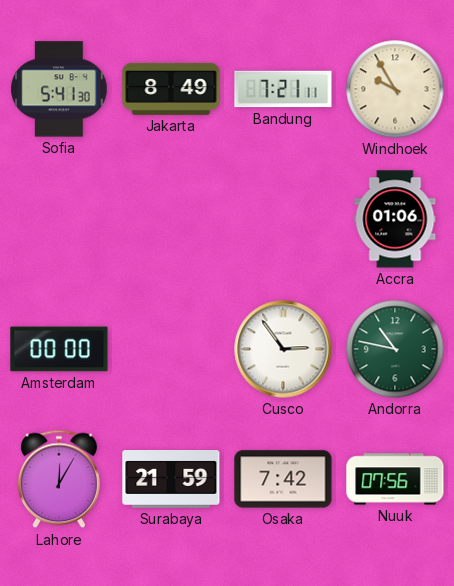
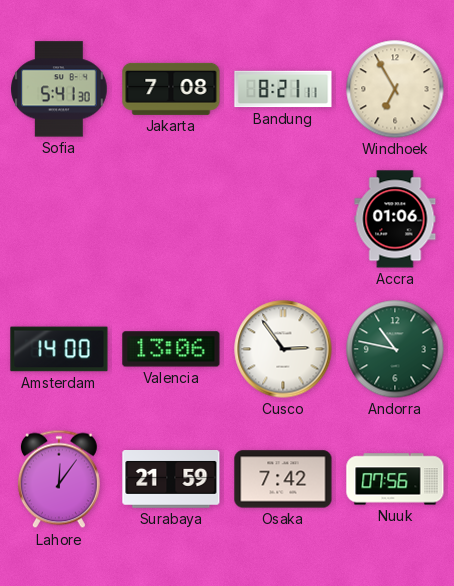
Jakarta: 8:49 -> 7:08 (171, 89)
Bandung: 7:21 -> 8:21 (283, 89)
Windhoek: 9:55 -> 6:55 (395, 89)
Amsterdam: 00:00 -> 14:00 (59, 349)
Valencia: none -> 13:06 (171, 349)
Lahore: 12:05 -> 12:06 (59, 479)
